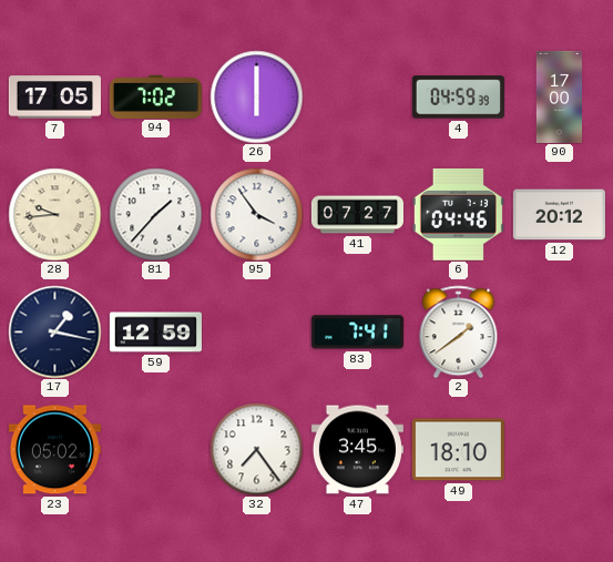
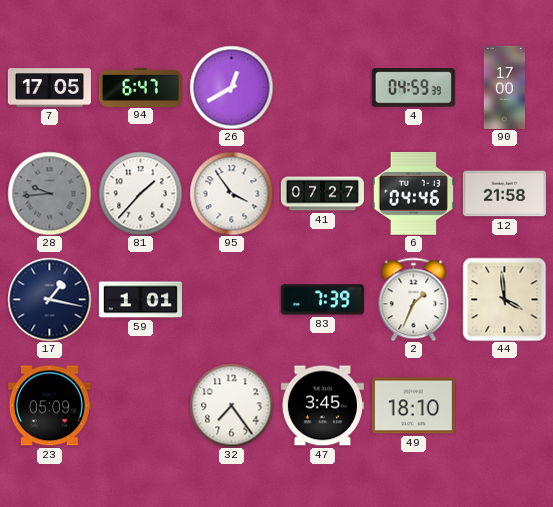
94: 7:02 -> 6:47 (140, 87)
26: 6:00 -> 12:40 (231, 87)
28 dial: cream -> grey (49, 193)
12: 20:12 -> 21:58 (504, 194)
59: 12:59 -> 1:01 (140, 300)
83: 7:41 -> 7:39 (322, 300)
2: 1:39 -> 1:34 (414, 299)
44: none -> 3:59 (504, 299)
23: 05:02 -> 05:09 (49, 406)
